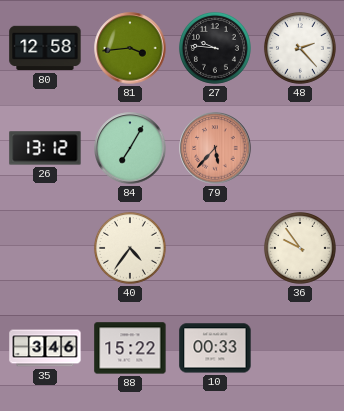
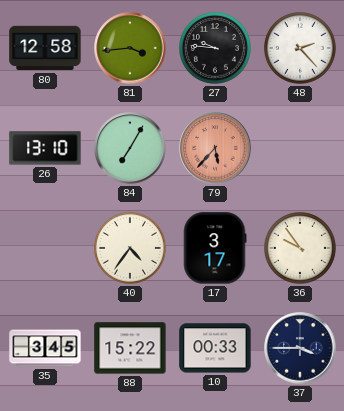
26: 13:12 -> 13:10 (45, 148)
17: none -> 3:17 (215, 248)
35: 3:46 -> 3:45 (45, 348)
37: none -> 3:45 (300, 348)
